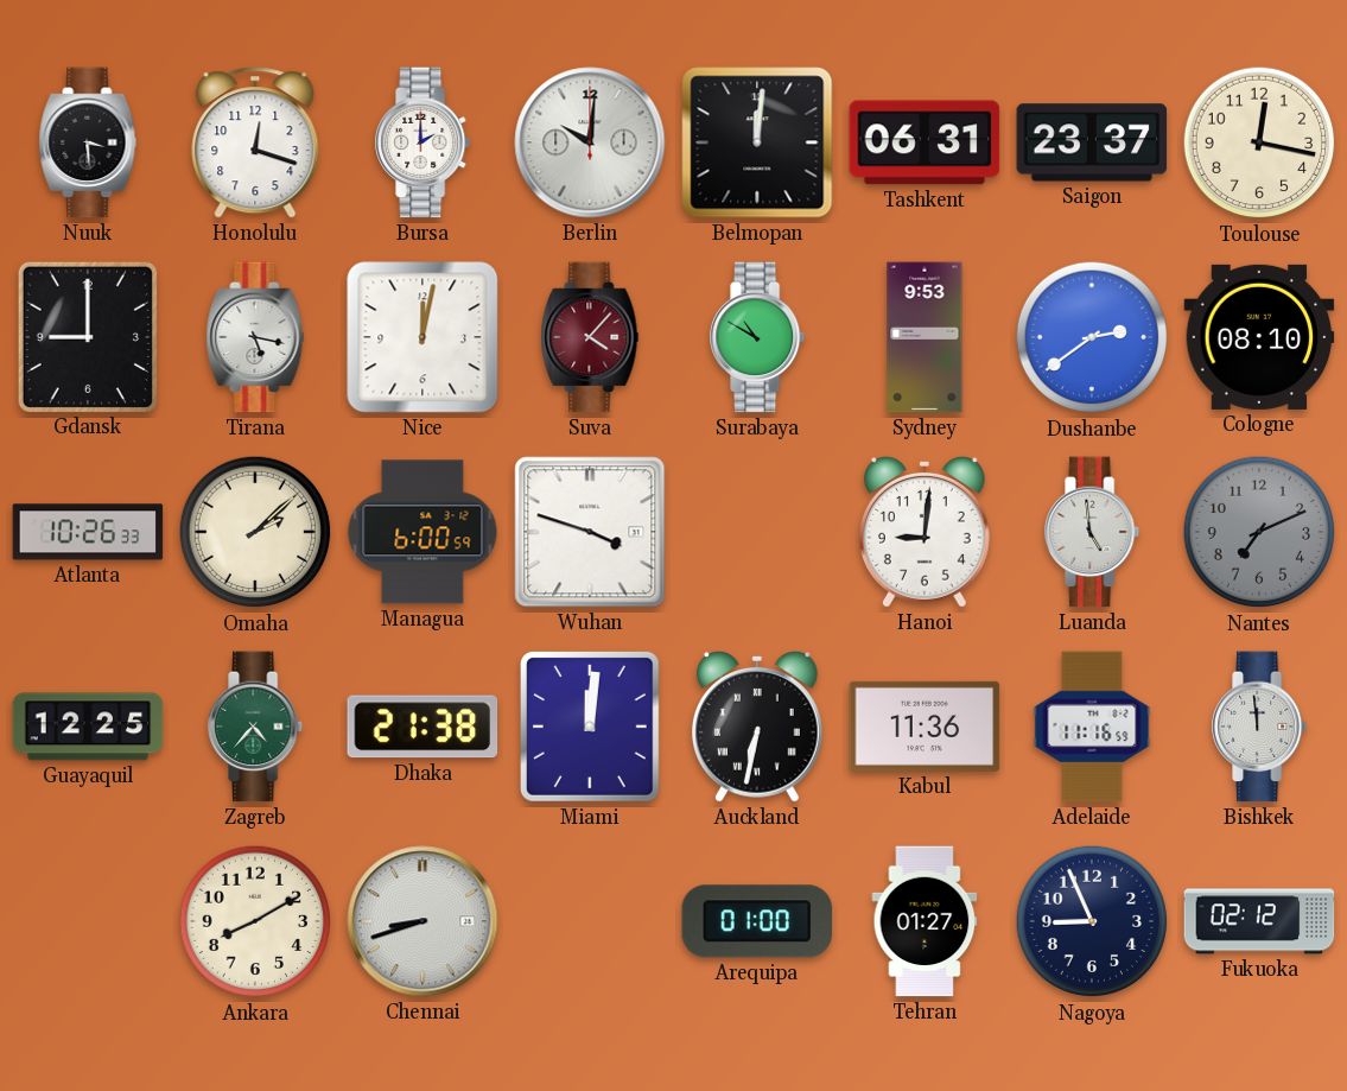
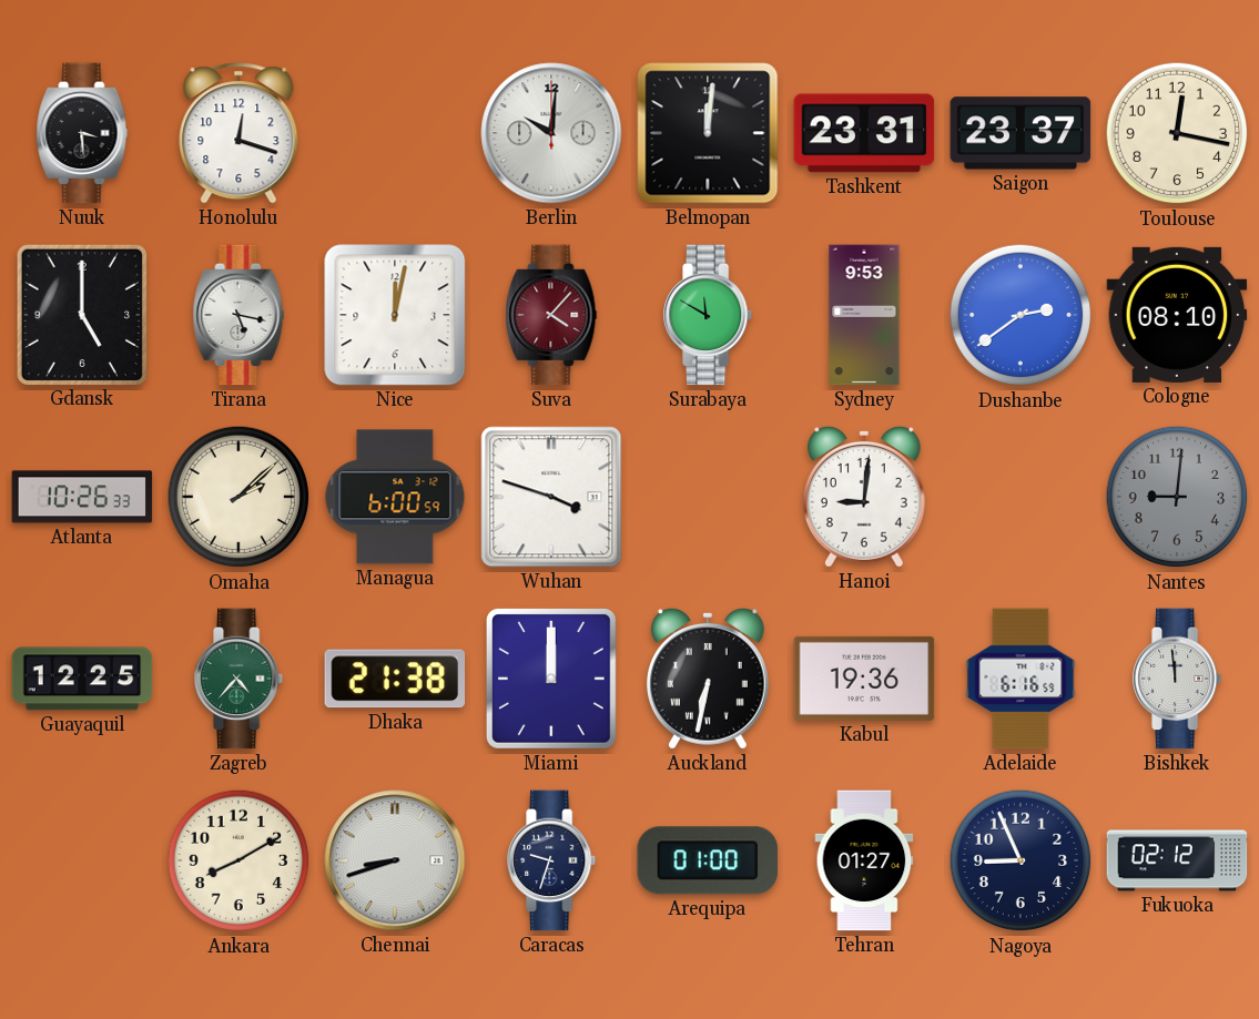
Bursa: 2:00 -> none (424, 142)
Tashkent: 06:31 -> 23:31 (864, 133)
Gdansk: 9:00 -> 5:00 (81, 314)
Surabaya: 10:50 -> 11:50 (709, 315)
Luanda: 4:59 -> none (1093, 532)
Nantes: 7:11 -> 9:01 (1177, 497)
Miami: 12:01 -> 12:00 (551, 680)
Kabul: 11:36 -> 19:36 (864, 679)
Adelaide: 11:16 -> 6:16 (1021, 679)
Caracas: none -> 9:33 (552, 860)
